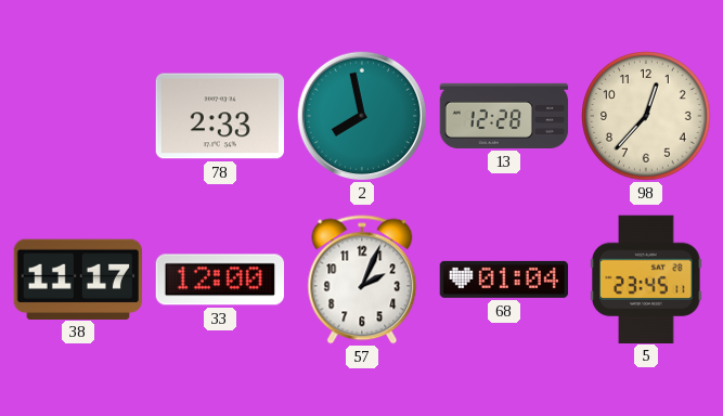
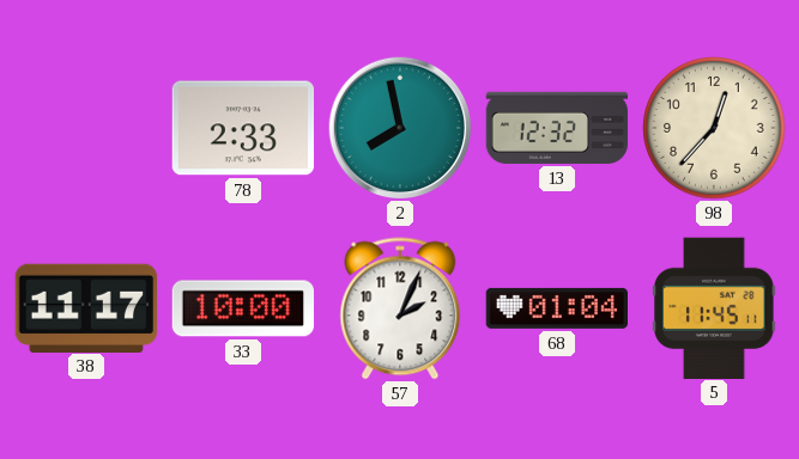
13: 12:28 -> 12:32 (557, 128)
33: 12:00 -> 10:00 (242, 308)
5: 23:45 -> 11:45 (714, 307)
